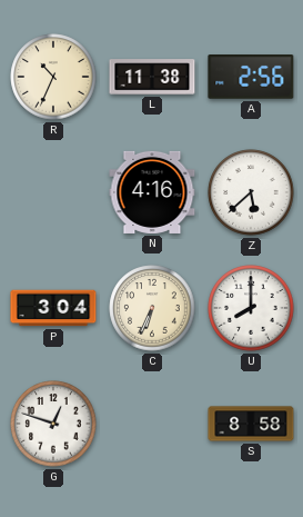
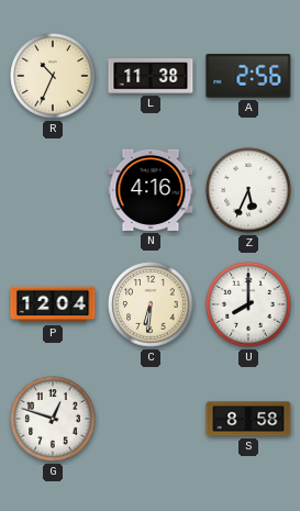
Z: 5:38 -> 5:34 (248, 190)
P: 3:04 -> 12:04 (53, 304)
C: 6:34 -> 6:31 (151, 304)
